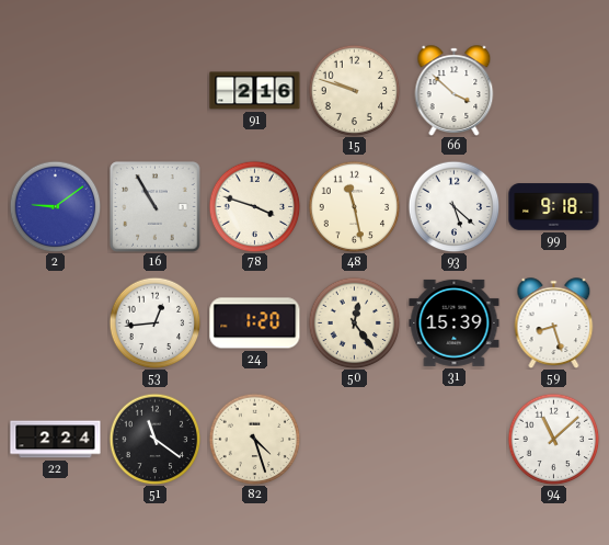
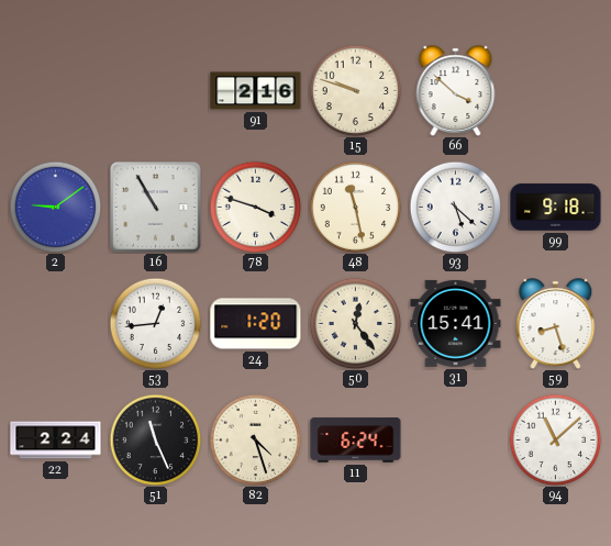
31: 15:39 -> 15:41 (456, 323)
51: 11:21 -> 11:26 (155, 439)
11: none -> 6:24 (356, 441)
